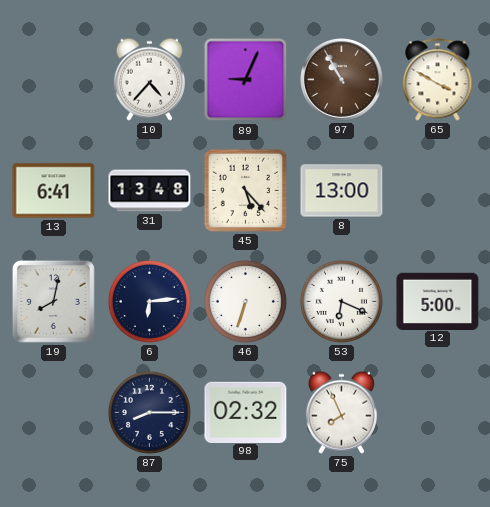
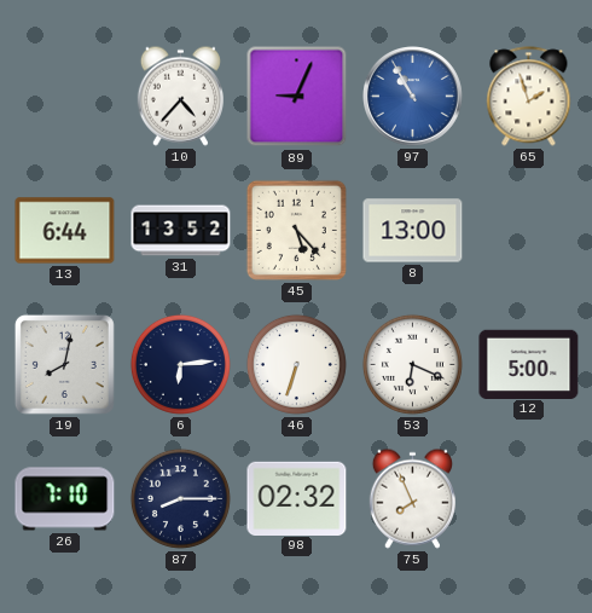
97 dial: brown -> blue (413, 97)
65: 3:50 -> 1:57 (529, 97)
13: 6:41 -> 6:44 (65, 231)
31: 13:48 -> 13:52 (181, 231)
26: none -> 7:10 (65, 499)
